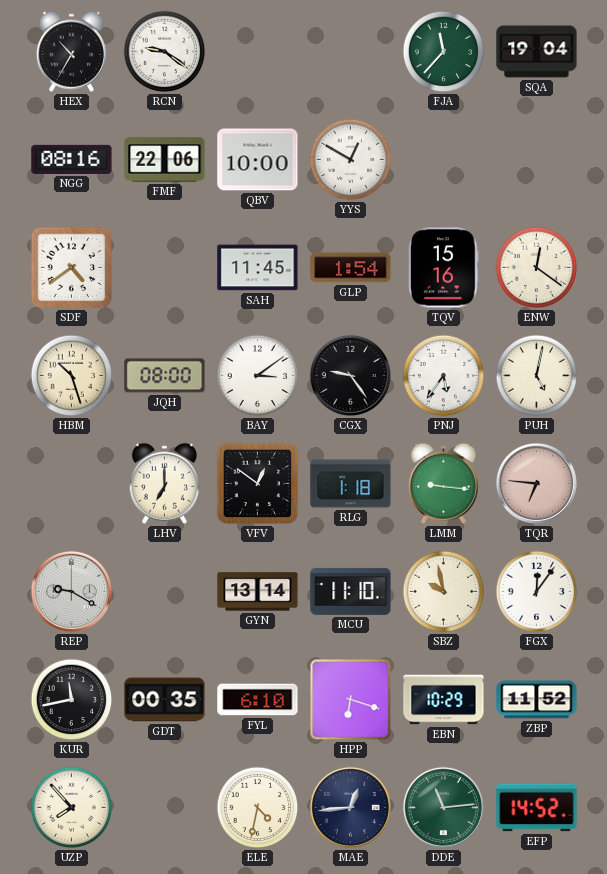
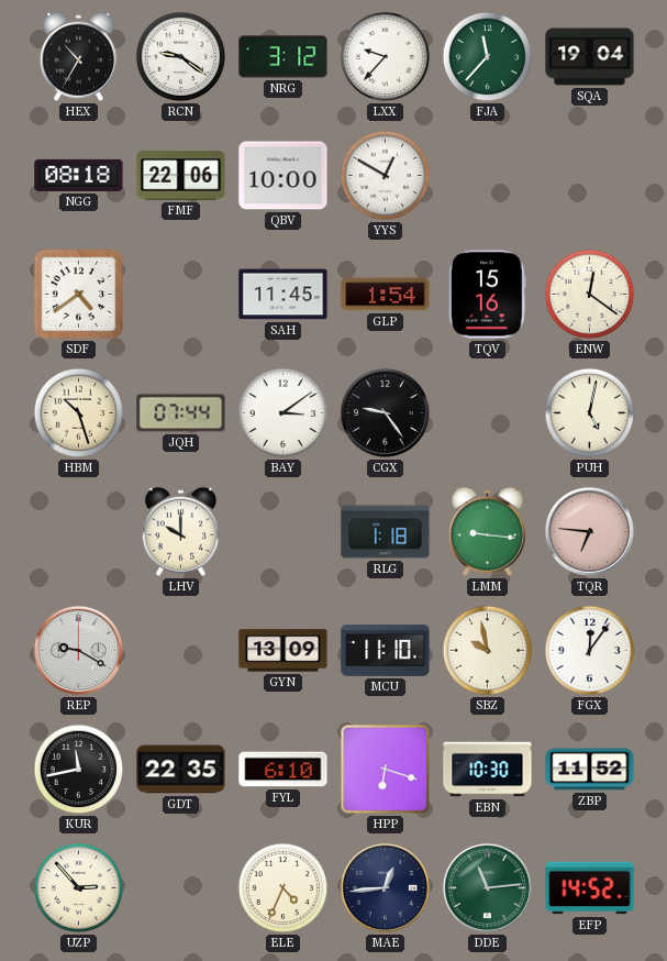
NRG: none -> 3:12 (284, 57)
LXX: none -> 9:37 (386, 57)
NGG: 08:16 -> 08:18 (79, 175)
JQH: 08:00 -> 07:44 (181, 413)
PNJ: 5:36 -> none (444, 376)
LHV: 7:00 -> 10:00 (180, 531)
VFV: 12:51 -> none (258, 484)
GYN: 13:14 -> 13:09 (284, 651)
GDT: 00:35 -> 22:35 (181, 770)
EBN: 10:29 -> 10:30 (488, 770)
UZP: 7:53 -> 2:53 (79, 888)
ELE: 4:32 -> 4:34 (284, 888)
